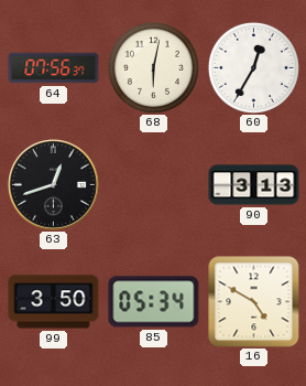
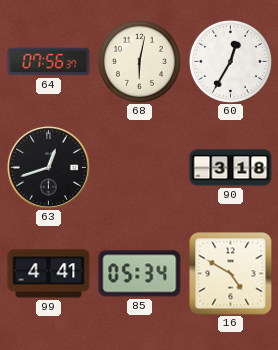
90: 3:13 -> 3:18 (231, 168)
99: 3:50 -> 4:41 (49, 274)
